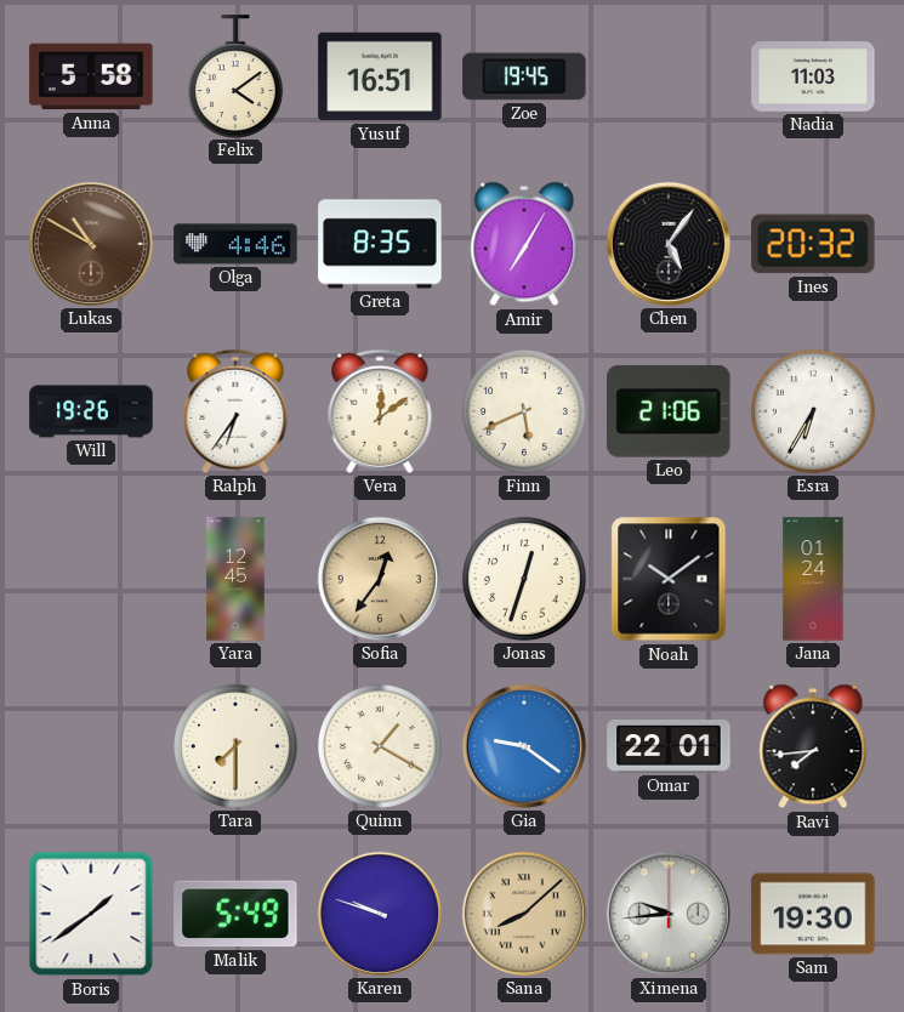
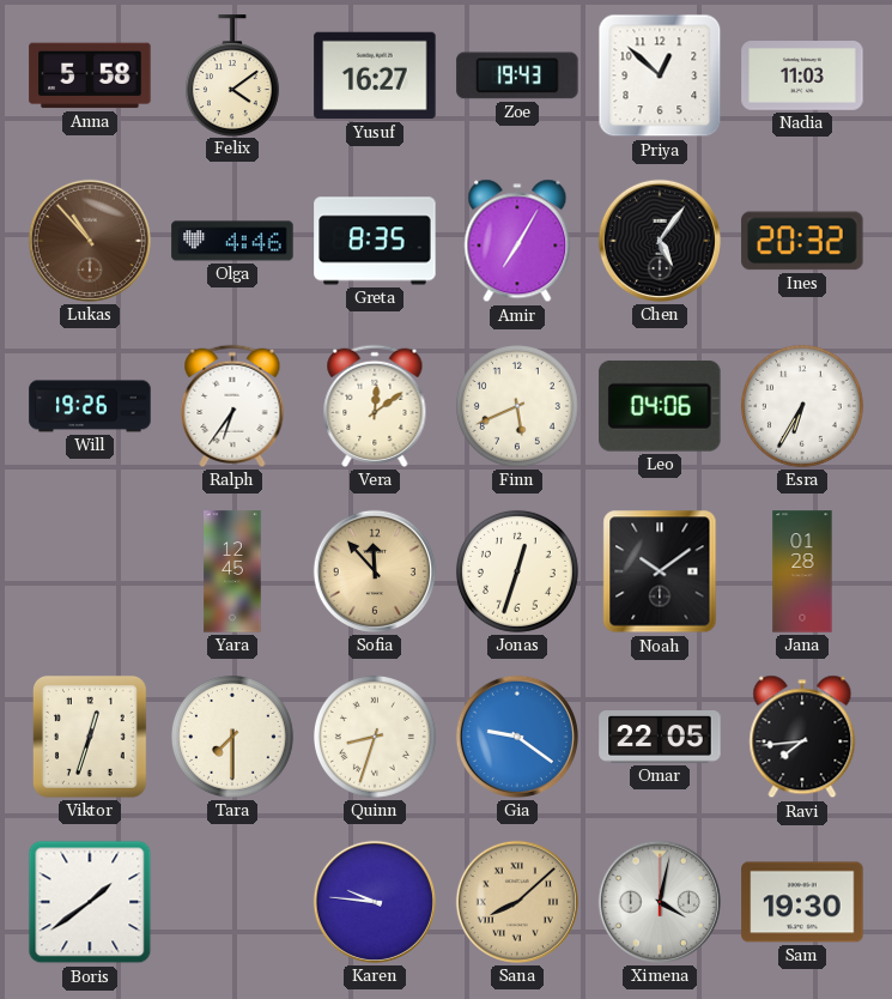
Yusuf: 16:51 -> 16:27 (375, 75)
Zoe: 19:45 -> 19:43 (517, 75)
Priya: none -> 12:52 (660, 75)
Lukas: 10:50 -> 10:53 (90, 241)
Leo: 21:06 -> 04:06 (660, 406)
Sofia: 12:36 -> 11:53 (375, 571)
Jana: 01:24 -> 01:28 (802, 571)
Viktor: none -> 12:33 (90, 737)
Quinn: 1:20 -> 8:33 (375, 737)
Omar: 22:01 -> 22:05 (660, 738)
Malik: 5:49 -> none (235, 914)
Karen: 9:48 -> 9:46 (375, 902)
Ximena: 9:44 -> 4:02 (660, 902)
